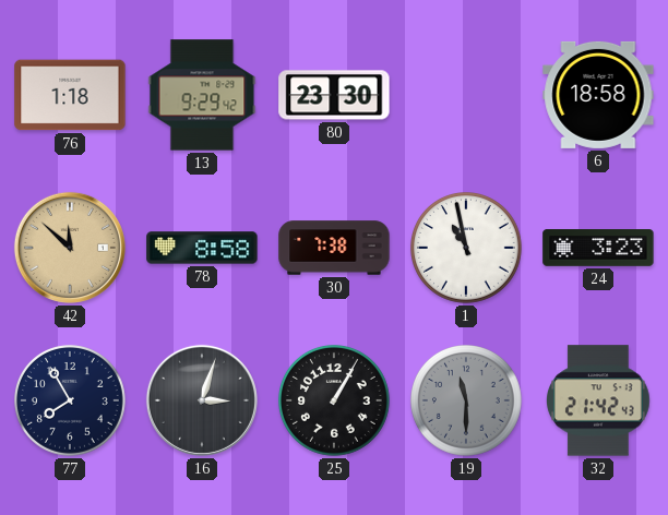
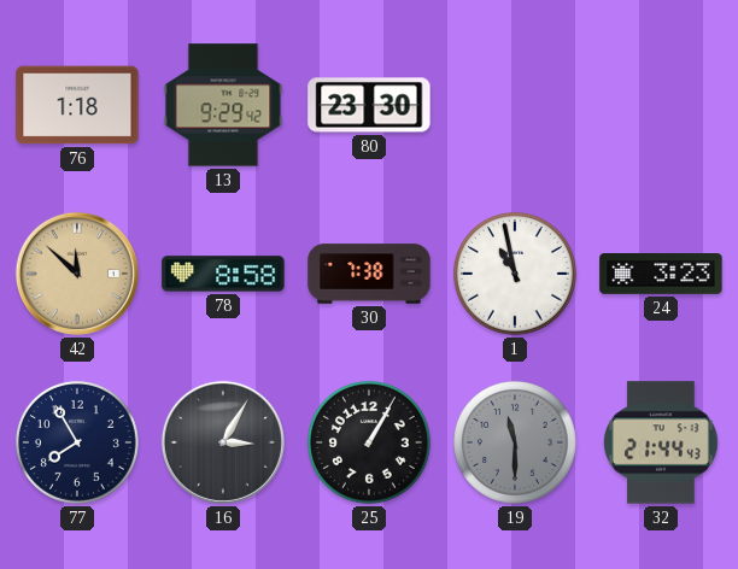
6: 18:58 -> none (598, 95)
16: 3:03 -> 3:05 (223, 442)
32: 21:42 -> 21:44 (662, 442)
